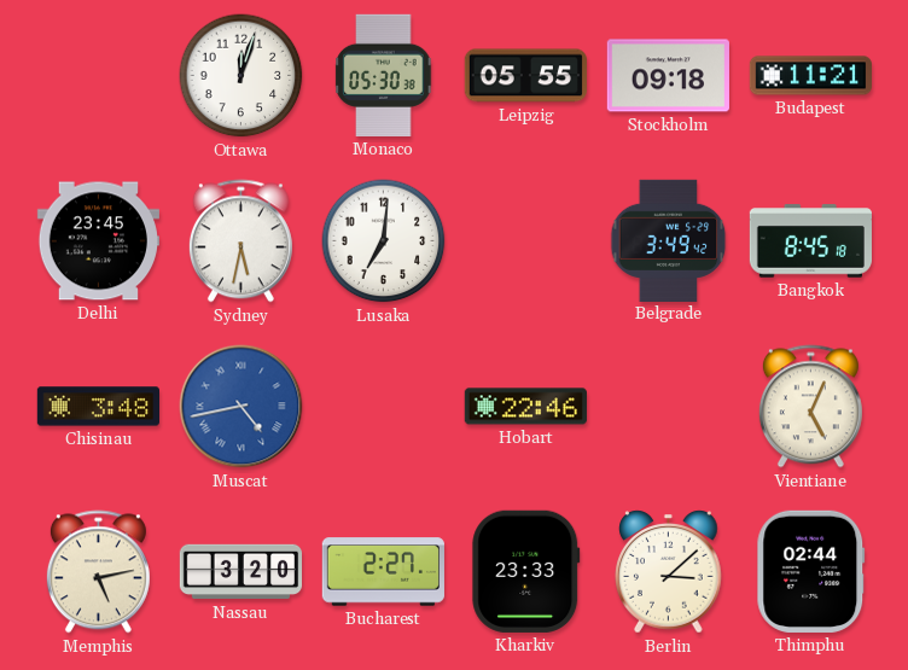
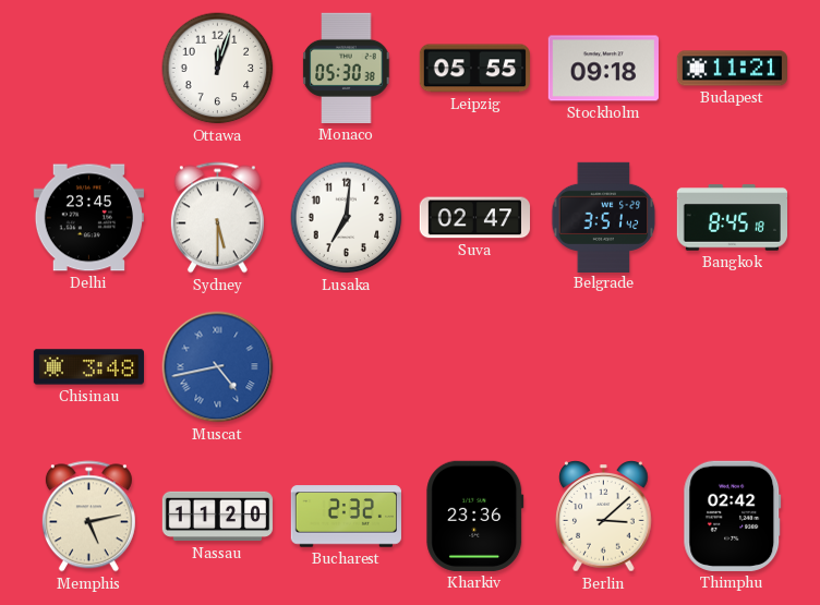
Sydney: 5:32 -> 5:30 (217, 218)
Suva: none -> 02:47 (474, 218)
Belgrade: 3:49 -> 3:51 (604, 217)
Hobart: 22:46 -> none (525, 407)
Vientiane: 5:04 -> none (810, 407)
Nassau: 3:20 -> 11:20 (218, 517)
Bucharest: 2:27 -> 2:32 (346, 517)
Kharkiv: 23:33 -> 23:36 (475, 516)
Thimphu: 02:44 -> 02:42 (733, 516)
